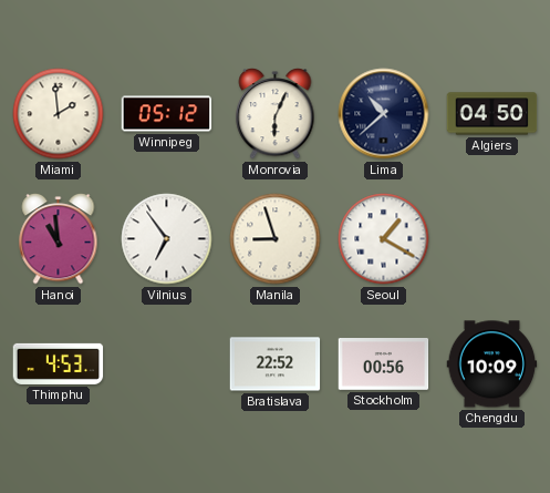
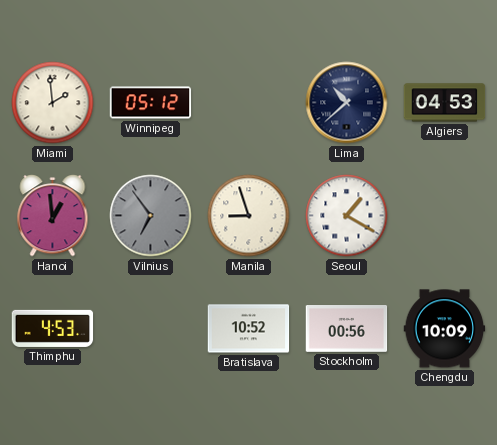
Monrovia: 6:04 -> none (276, 114)
Algiers: 04:50 -> 04:53 (445, 103)
Hanoi: 10:59 -> 12:59 (53, 216)
Vilnius dial: white -> grey (151, 216)
Bratislava: 22:52 -> 10:52 (249, 329)
